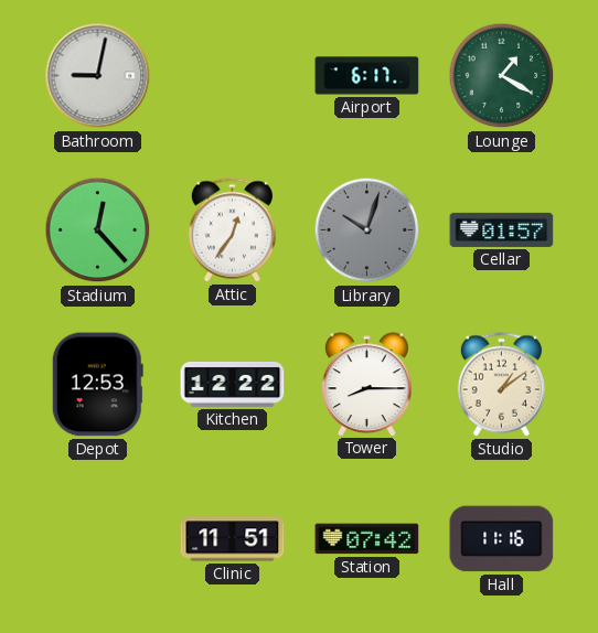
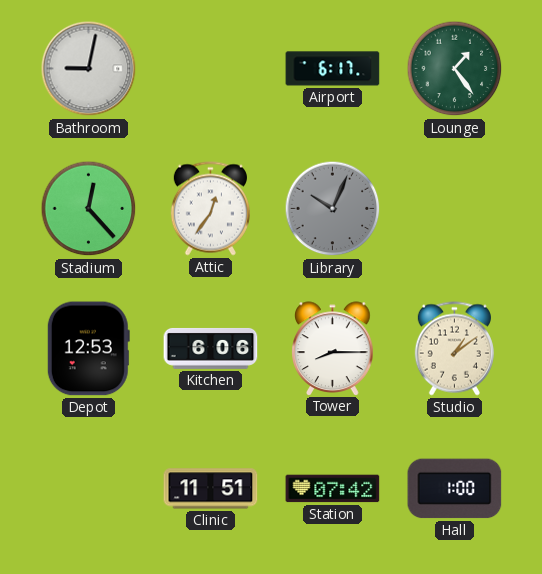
Lounge: 1:20 -> 1:24 (455, 69)
Library: 10:03 -> 10:04 (333, 209)
Cellar: 01:57 -> none (502, 229)
Kitchen: 12:22 -> 6:06 (211, 348)
Hall: 11:16 -> 1:00 (455, 489)
